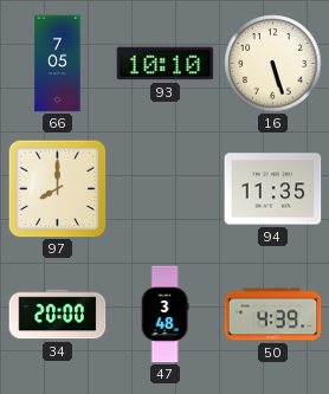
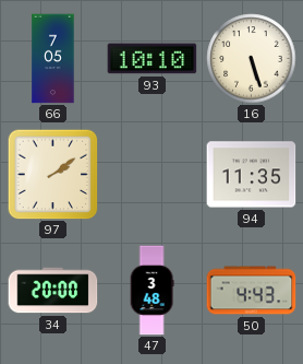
97: 8:00 -> 2:09 (52, 174)
50: 4:39 -> 4:43 (252, 291)
